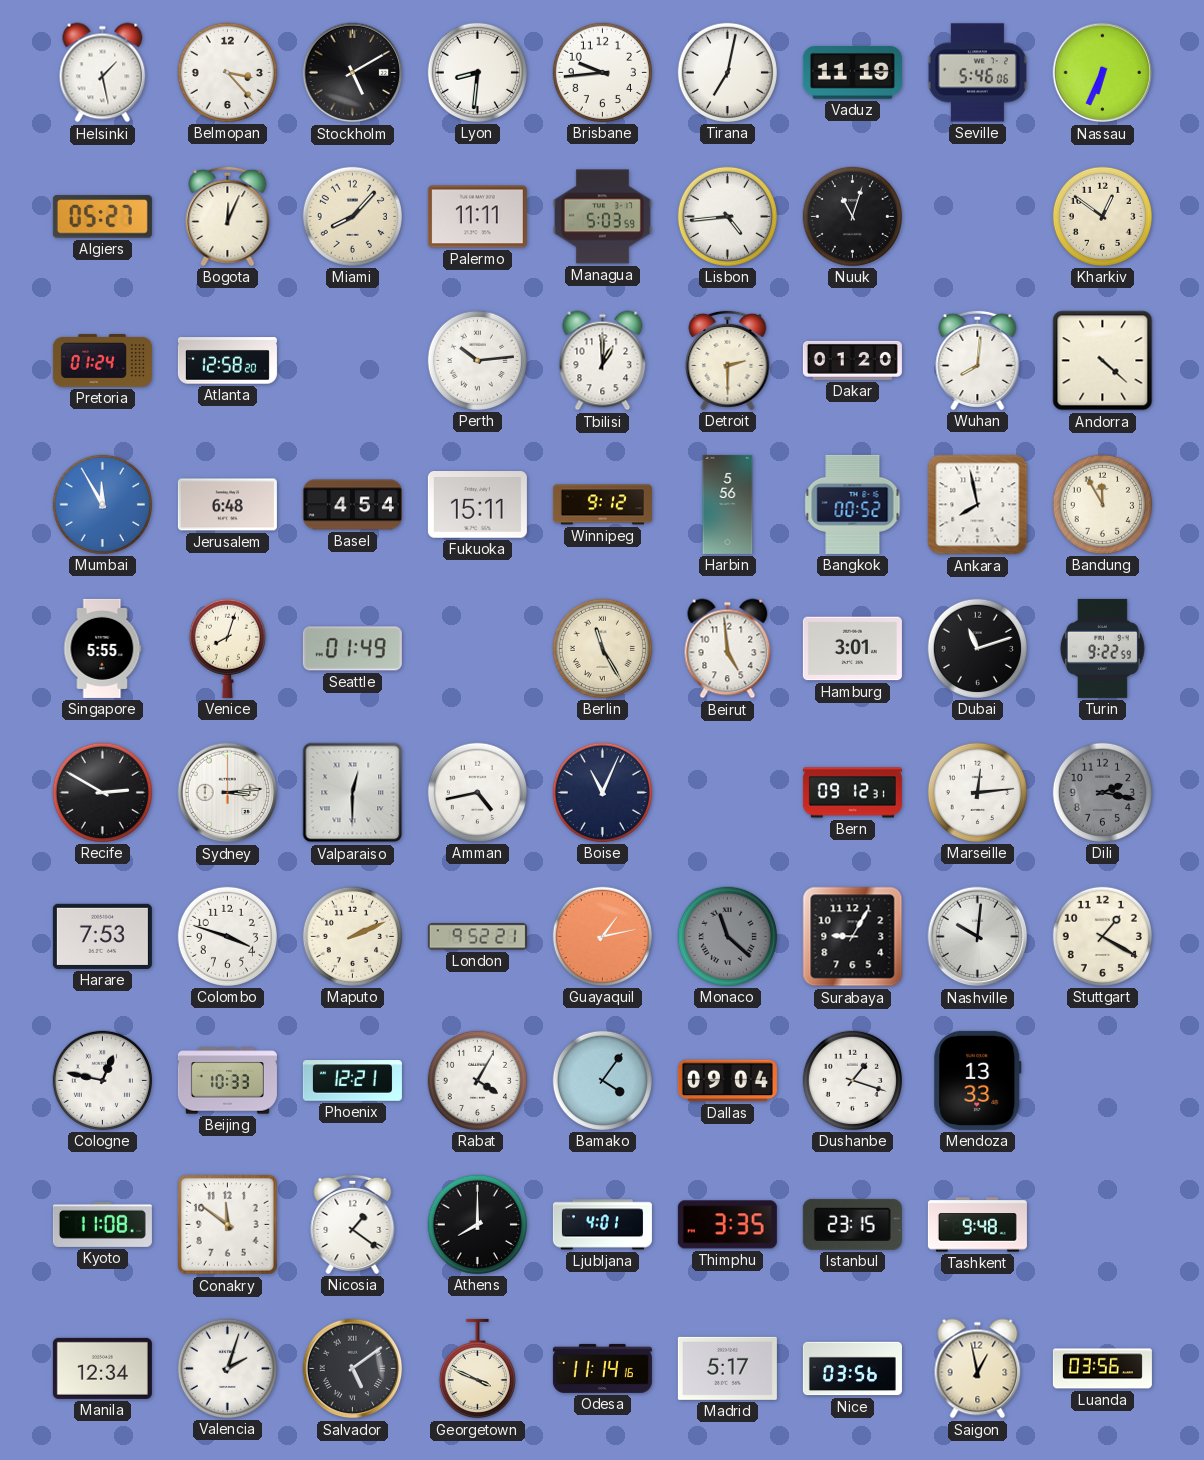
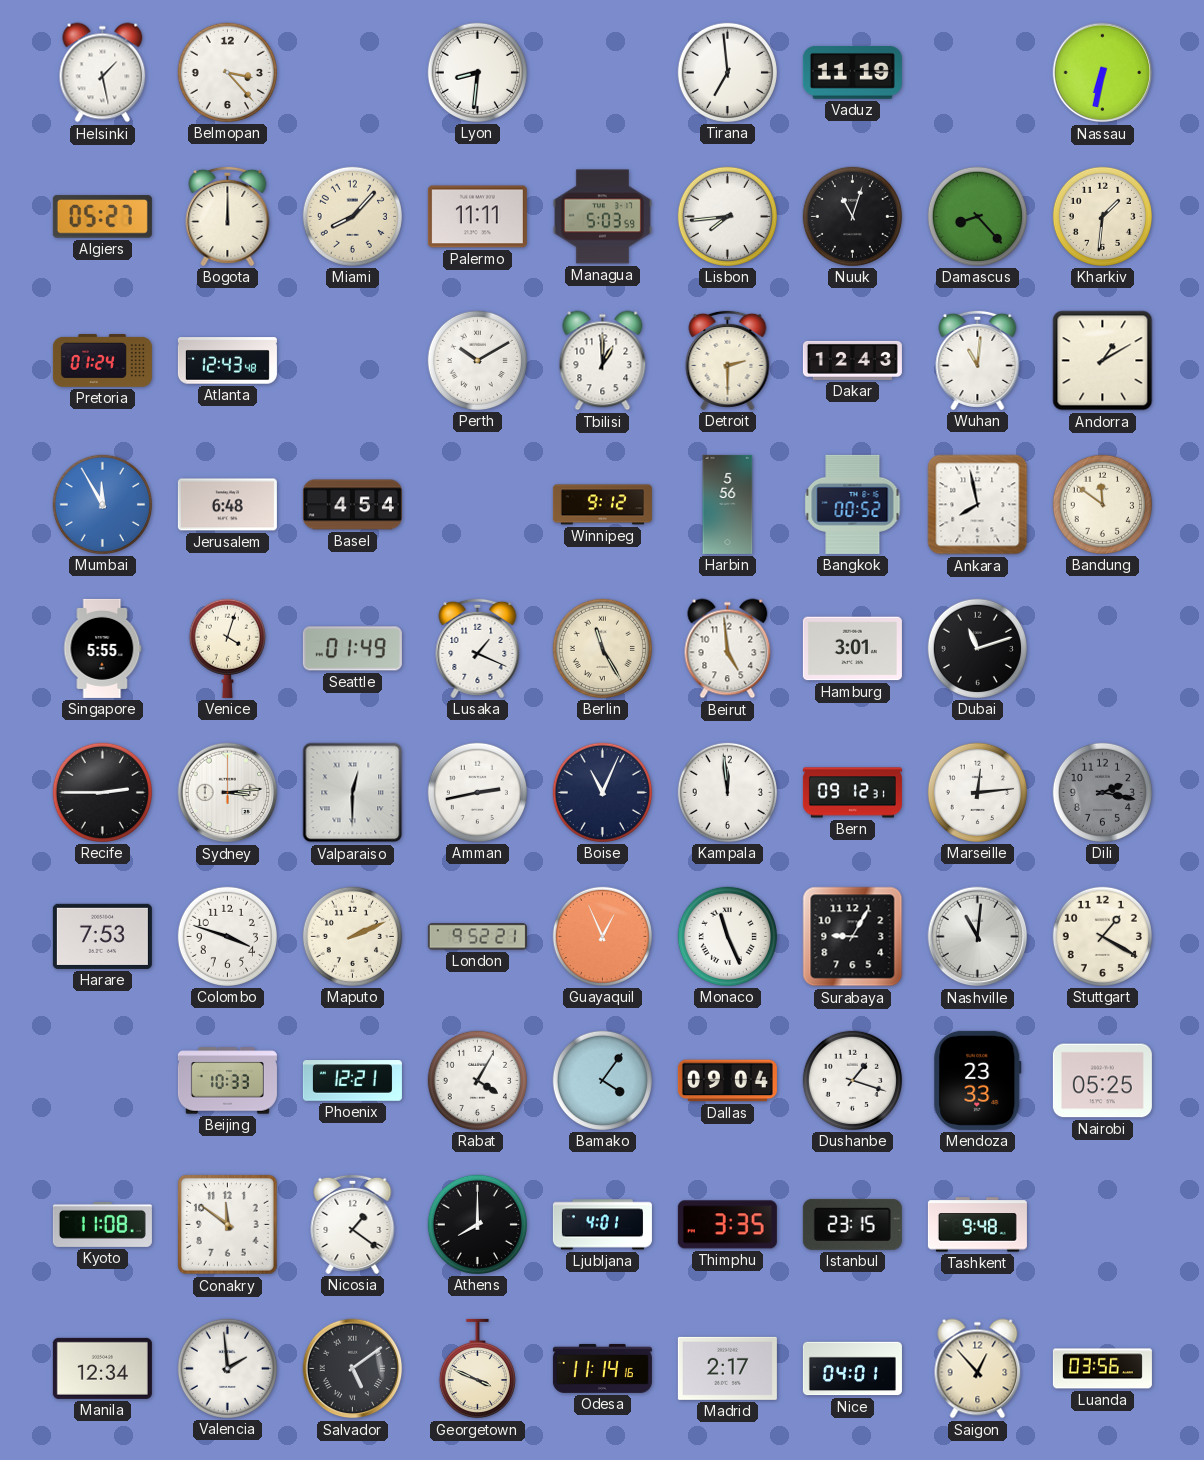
Stockholm: 5:10 -> none (353, 73)
Brisbane: 9:44 -> none (602, 72)
Tirana: 7:02 -> 6:59 (727, 72)
Seville: 5:46 -> none (977, 73)
Nassau: 6:34 -> 6:32 (1103, 73)
Bogota: 12:04 -> 12:00 (228, 216)
Lisbon: 4:44 -> 7:44 (727, 216)
Damascus: none -> 8:23 (977, 216)
Kharkiv: 12:51 -> 1:31 (1102, 216)
Atlanta: 12:58 -> 12:43 (227, 361)
Perth: 10:14 -> 10:10 (477, 360)
Dakar: 01:20 -> 12:43 (852, 360)
Wuhan: 8:01 -> 11:01 (978, 360)
Andorra: 4:22 -> 1:10 (1103, 361)
Fukuoka: 15:11 -> none (477, 505)
Bandung: 11:55 -> 11:51 (1102, 504)
Venice: 8:03 -> 4:03 (227, 648)
Lusaka: none -> 1:19 (478, 648)
Turin: 9:22 -> none (1102, 648)
Recife: 2:50 -> 2:45 (102, 792)
Amman: 4:43 -> 2:43 (477, 792)
Kampala: none -> 11:59 (727, 792)
Guayaquil: 1:13 -> 12:56 (602, 936)
Monaco: 11:22 -> 11:26 (727, 936)
Monaco dial: grey -> white (727, 936)
Nashville: 10:01 -> 11:01 (978, 937)
Cologne: 12:47 -> none (102, 1080)
Mendoza: 13:33 -> 23:33 (978, 1080)
Nairobi: none -> 05:25 (1102, 1081)
Valencia: 2:03 -> 1:59 (227, 1368)
Madrid: 5:17 -> 2:17 (727, 1368)
Nice: 03:56 -> 04:01 (852, 1369)
Saigon: 12:58 -> 12:53 (978, 1369)
